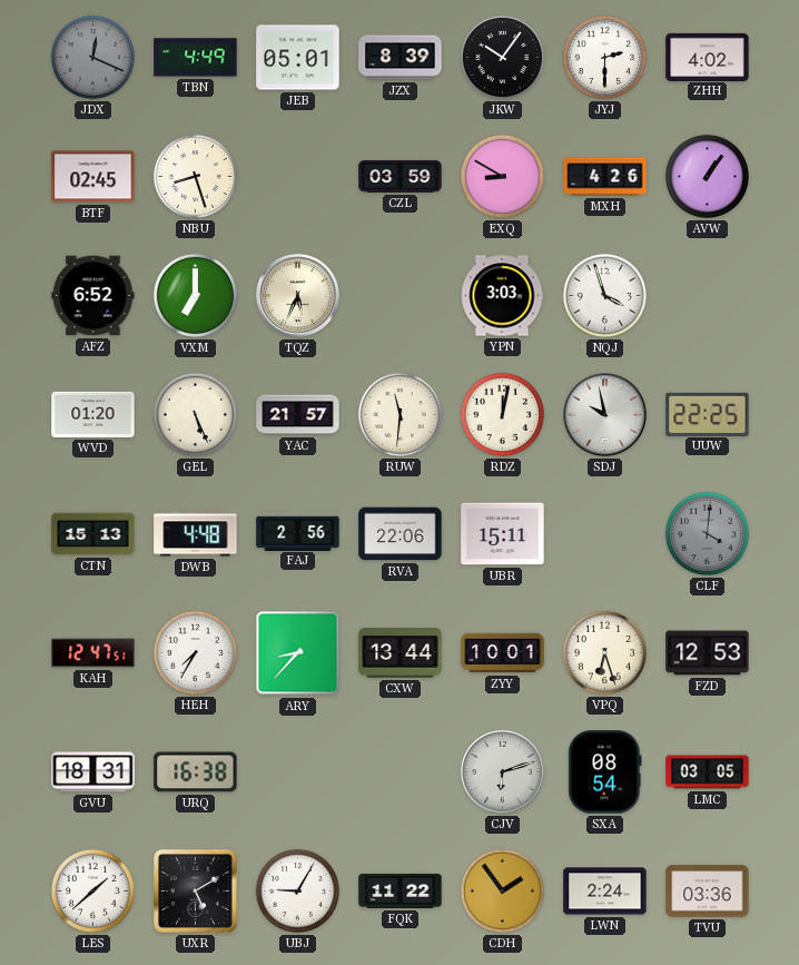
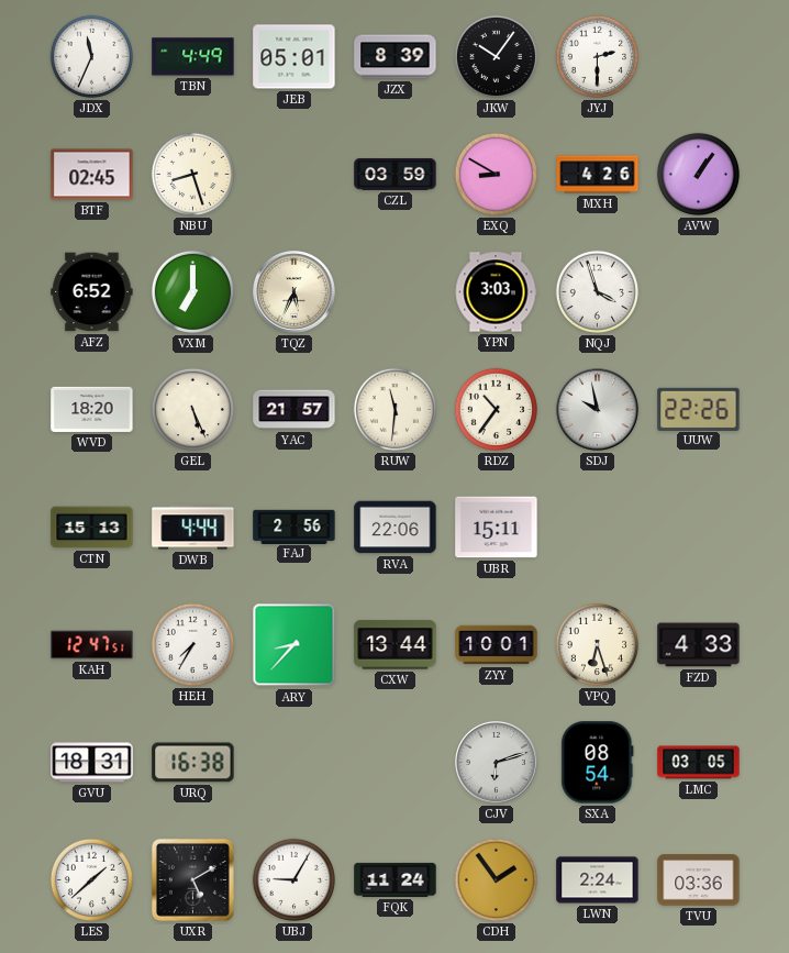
JDX: 12:19 -> 11:34 (91, 56)
JDX dial: grey -> white (91, 56)
ZHH: 4:02 -> none (708, 57)
WVD: 01:20 -> 18:20 (92, 409)
RDZ: 12:02 -> 10:36 (496, 409)
UUW: 22:25 -> 22:26 (699, 409)
DWB: 4:48 -> 4:44 (193, 528)
CLF: 4:01 -> none (707, 533)
FZD: 12:53 -> 4:33 (699, 645)
FQK: 11:22 -> 11:24 (396, 879)
